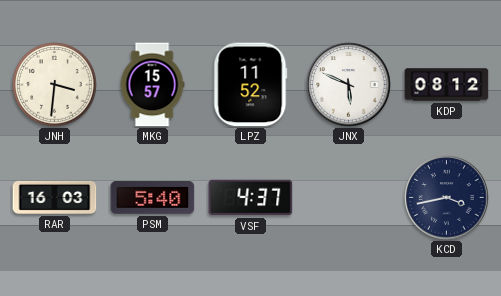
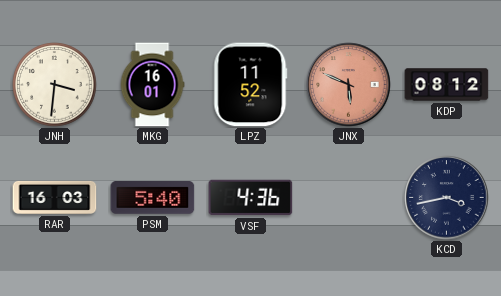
MKG: 15:57 -> 16:01 (152, 85)
JNX dial: white -> salmon (349, 85)
VSF: 4:37 -> 4:36 (251, 198)
